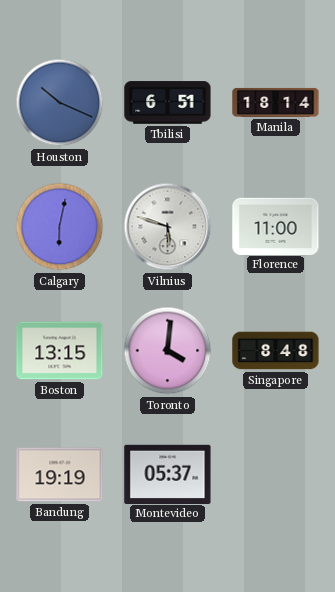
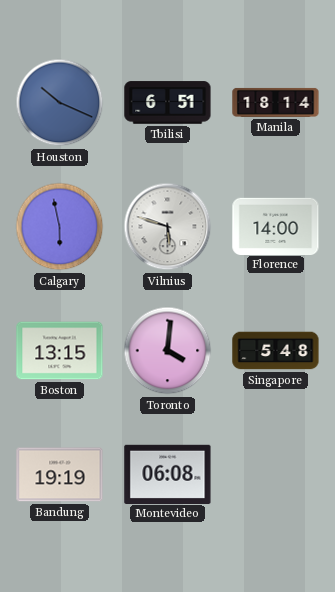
Calgary: 6:02 -> 5:58 (60, 227)
Florence: 11:00 -> 14:00 (276, 226)
Singapore: 8:48 -> 5:48 (276, 351)
Montevideo: 05:37 -> 06:08 (168, 474)
